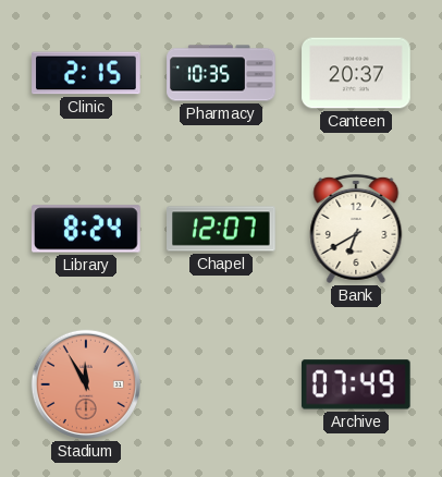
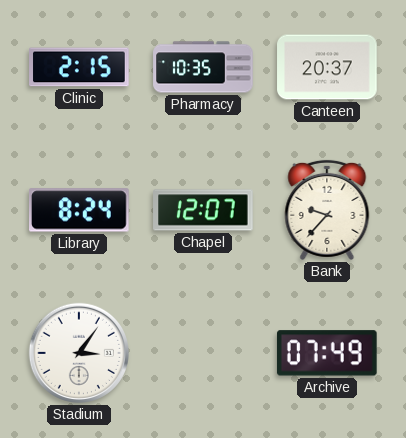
Bank: 6:40 -> 9:37 (327, 210)
Stadium: 11:55 -> 3:06 (79, 353)
Stadium dial: salmon -> white (79, 353)
